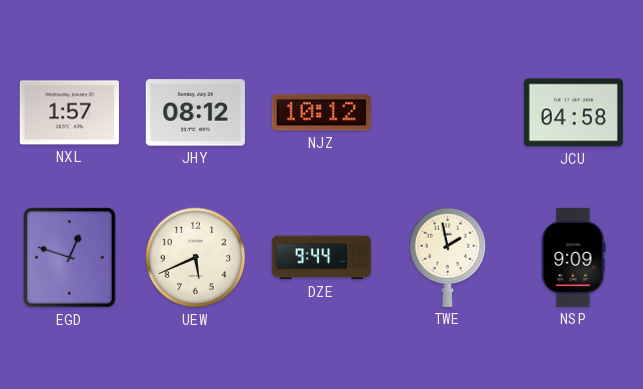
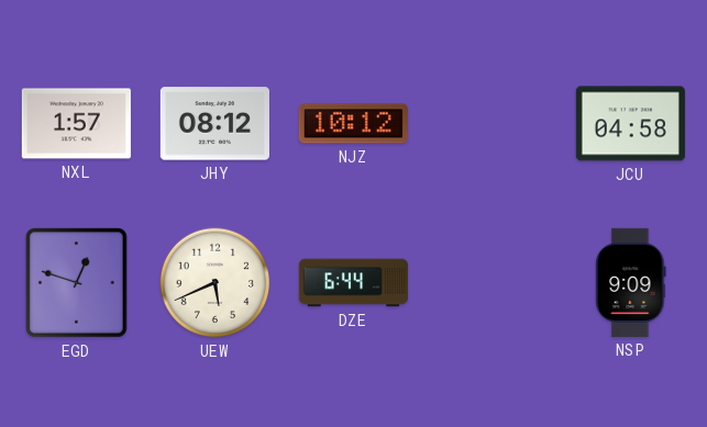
DZE: 9:44 -> 6:44 (353, 283)
TWE: 1:58 -> none (448, 257)
